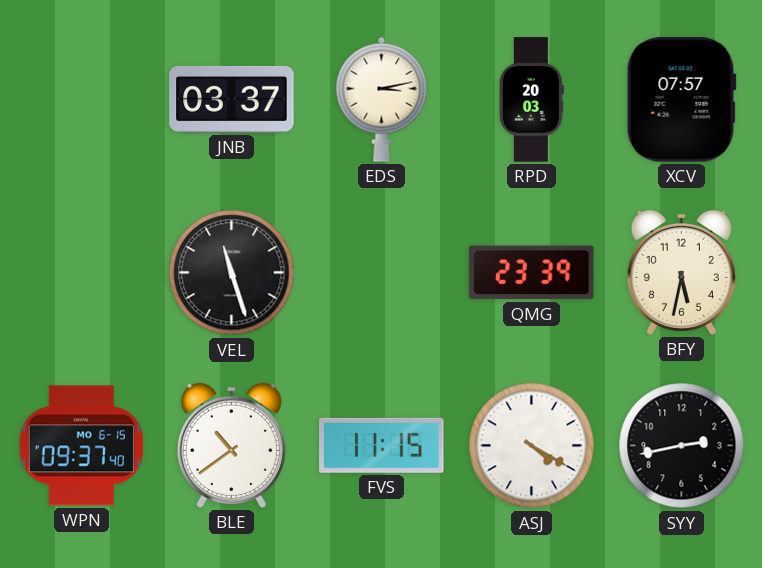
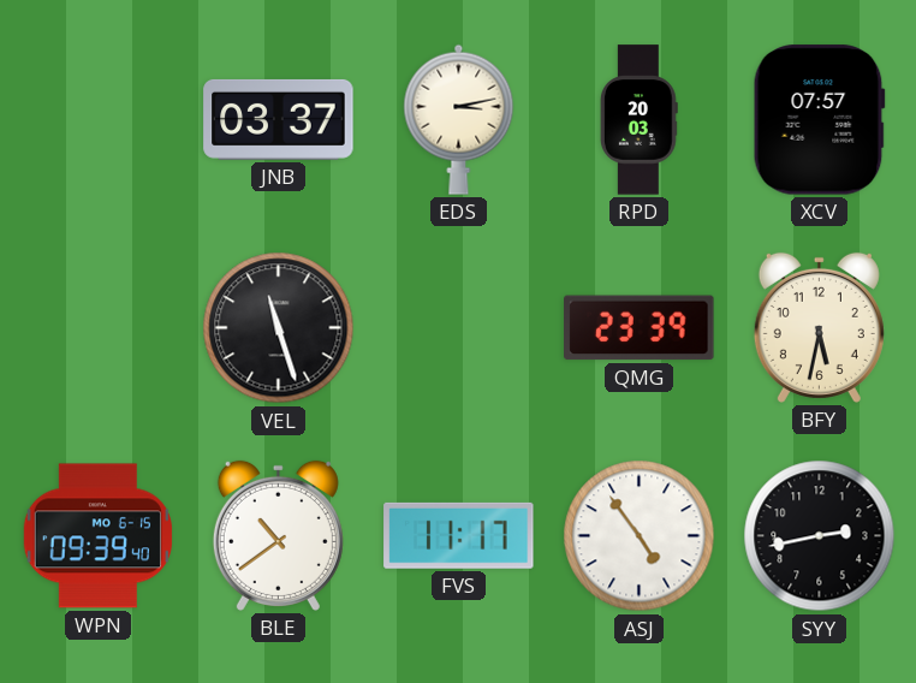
WPN: 09:37 -> 09:39 (97, 536)
FVS: 11:15 -> 11:17 (459, 535)
ASJ: 4:20 -> 4:54 (640, 536)
